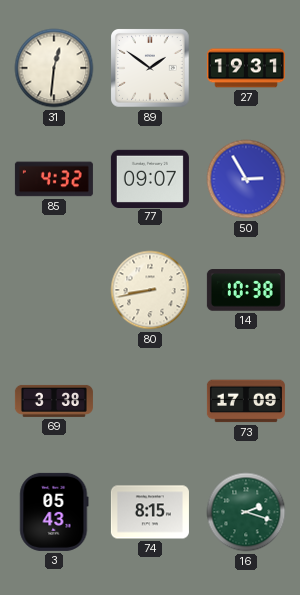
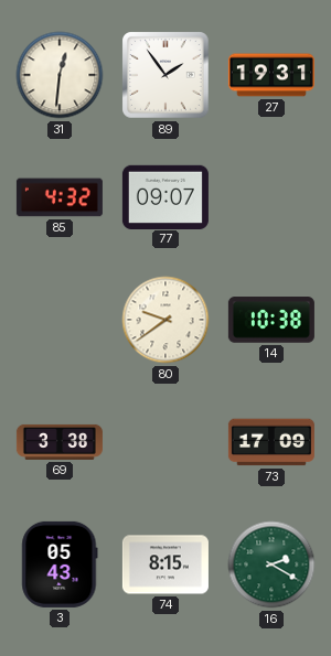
89: 1:51 -> 1:54 (165, 75)
50: 2:55 -> none (246, 179)
80: 8:43 -> 9:39 (165, 320)
16: 2:18 -> 2:20 (271, 564)
